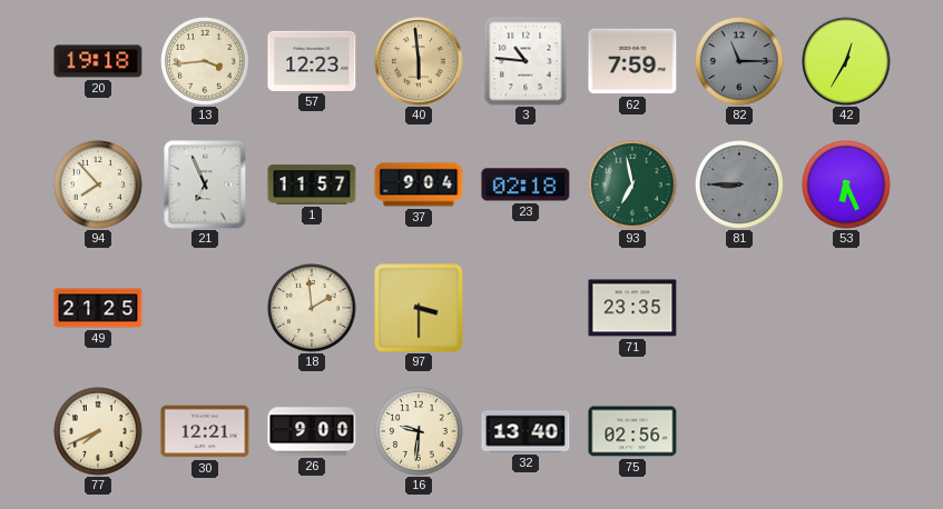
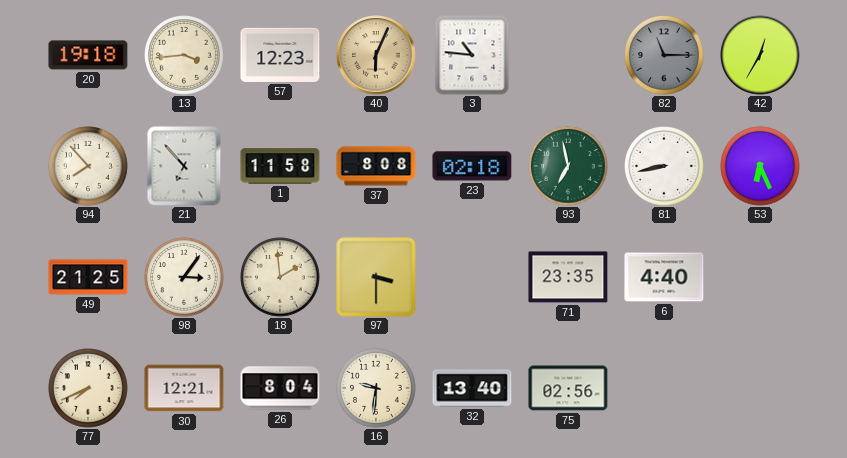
40: 5:59 -> 6:04 (376, 55)
62: 7:59 -> none (632, 61)
21: 6:56 -> 6:53 (184, 166)
1: 11:57 -> 11:58 (280, 166)
37: 9:04 -> 8:08 (376, 166)
81: 8:45 -> 8:43 (664, 166)
81 dial: grey -> white (664, 166)
98: none -> 3:06 (184, 277)
6: none -> 4:40 (664, 277)
26: 9:00 -> 8:04 (280, 388)
